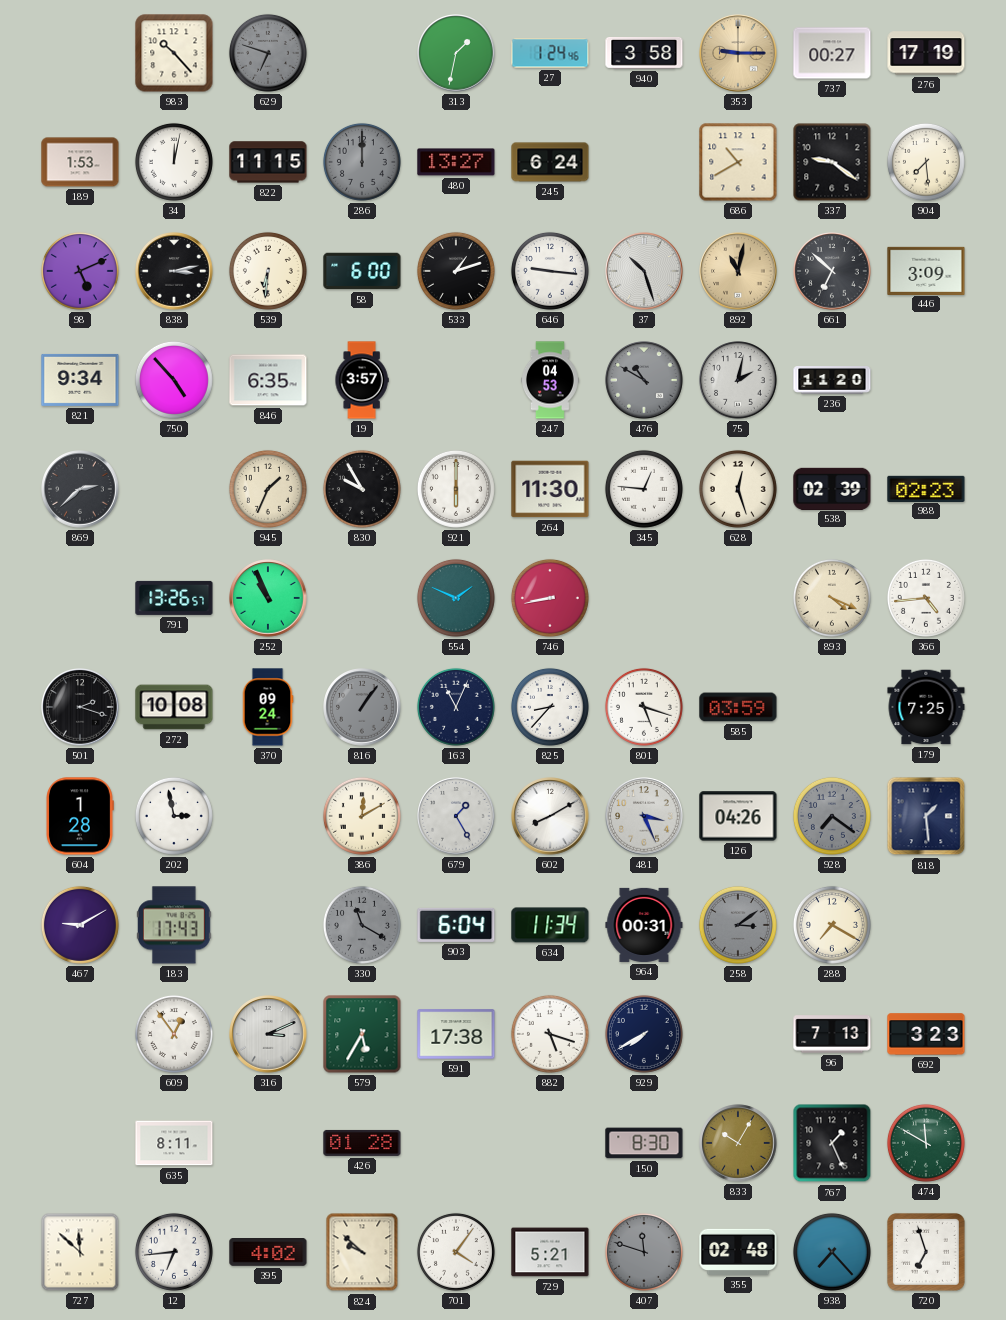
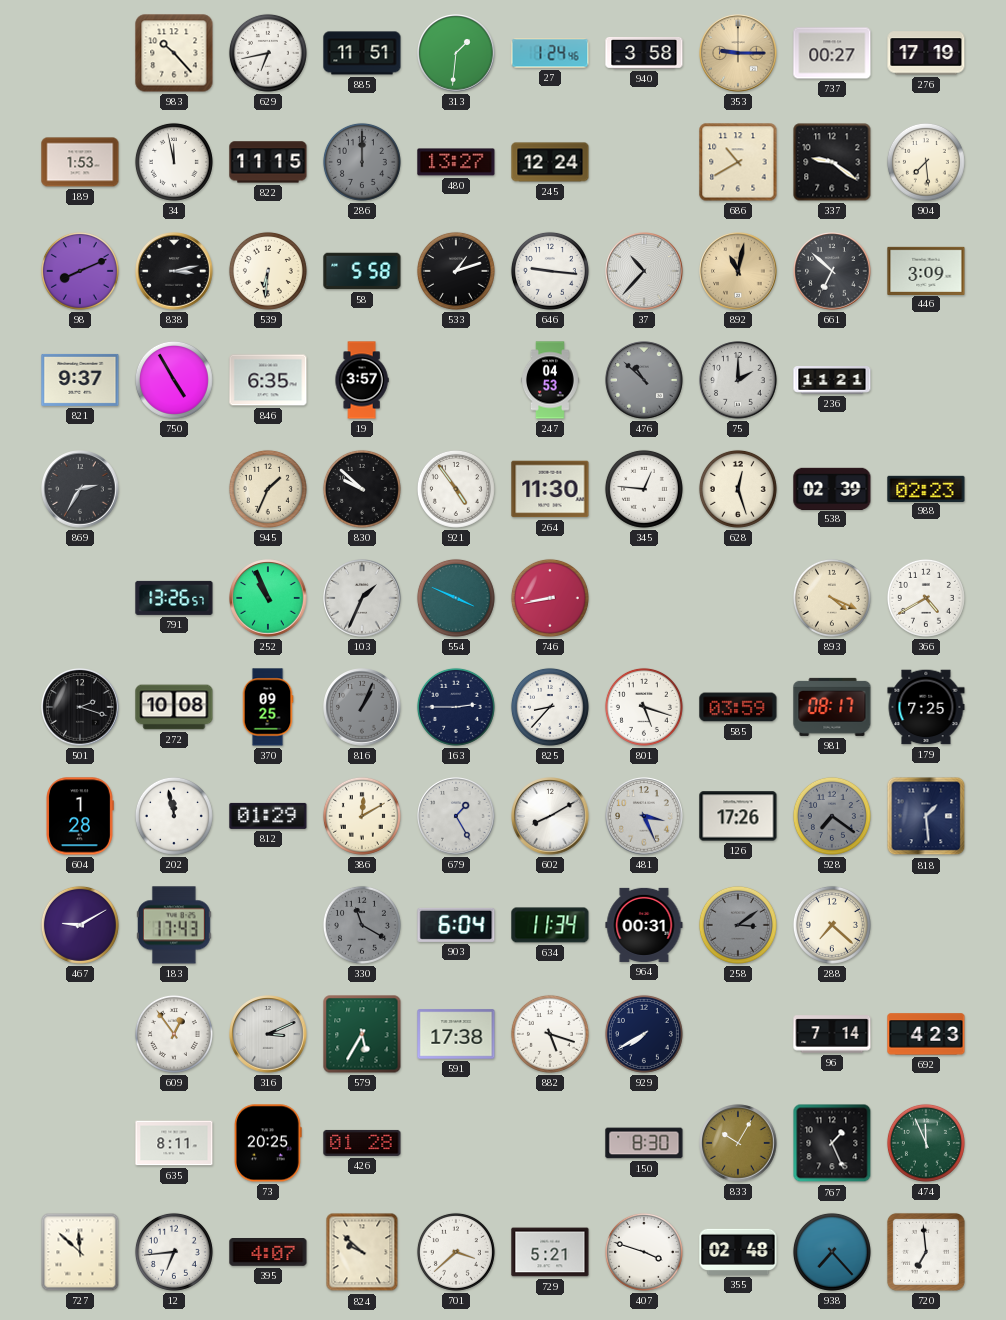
629: 6:48 -> 6:43 (268, 53)
629 dial: grey -> white (268, 53)
885: none -> 11:51 (362, 53)
313: 1:32 -> 1:31 (456, 53)
34: 12:02 -> 11:58 (174, 162)
245: 6:24 -> 12:24 (550, 162)
98: 5:11 -> 8:11 (80, 271)
58: 6:00 -> 5:58 (362, 271)
37: 10:27 -> 10:37 (644, 271)
821: 9:34 -> 9:37 (80, 380)
750: 4:53 -> 4:55 (174, 380)
476: 10:50 -> 10:52 (644, 380)
75: 2:02 -> 2:00 (738, 380)
236: 11:20 -> 11:21 (832, 381)
869: 2:38 -> 2:35 (80, 489)
830: 9:55 -> 9:52 (362, 489)
921: 6:00 -> 4:54 (456, 489)
103: none -> 1:34 (362, 598)
554: 1:49 -> 3:49 (456, 598)
366: 4:44 -> 4:40 (926, 598)
370: 09:24 -> 09:25 (268, 707)
816: 1:06 -> 1:04 (362, 707)
163: 11:04 -> 2:45 (456, 707)
981: none -> 08:17 (832, 707)
202: 2:58 -> 11:58 (174, 816)
812: none -> 01:29 (268, 816)
126: 04:26 -> 17:26 (738, 816)
288: 7:20 -> 7:22 (832, 925)
96: 7:13 -> 7:14 (832, 1034)
692: 3:23 -> 4:23 (926, 1034)
73: none -> 20:25 (268, 1143)
474: 11:50 -> 11:56 (926, 1143)
395: 4:02 -> 4:07 (268, 1253)
701: 4:06 -> 3:38 (456, 1252)
407: 11:48 -> 3:48 (644, 1252)
407 dial: grey -> white (644, 1252)
720: 6:57 -> 6:59 (926, 1252)
